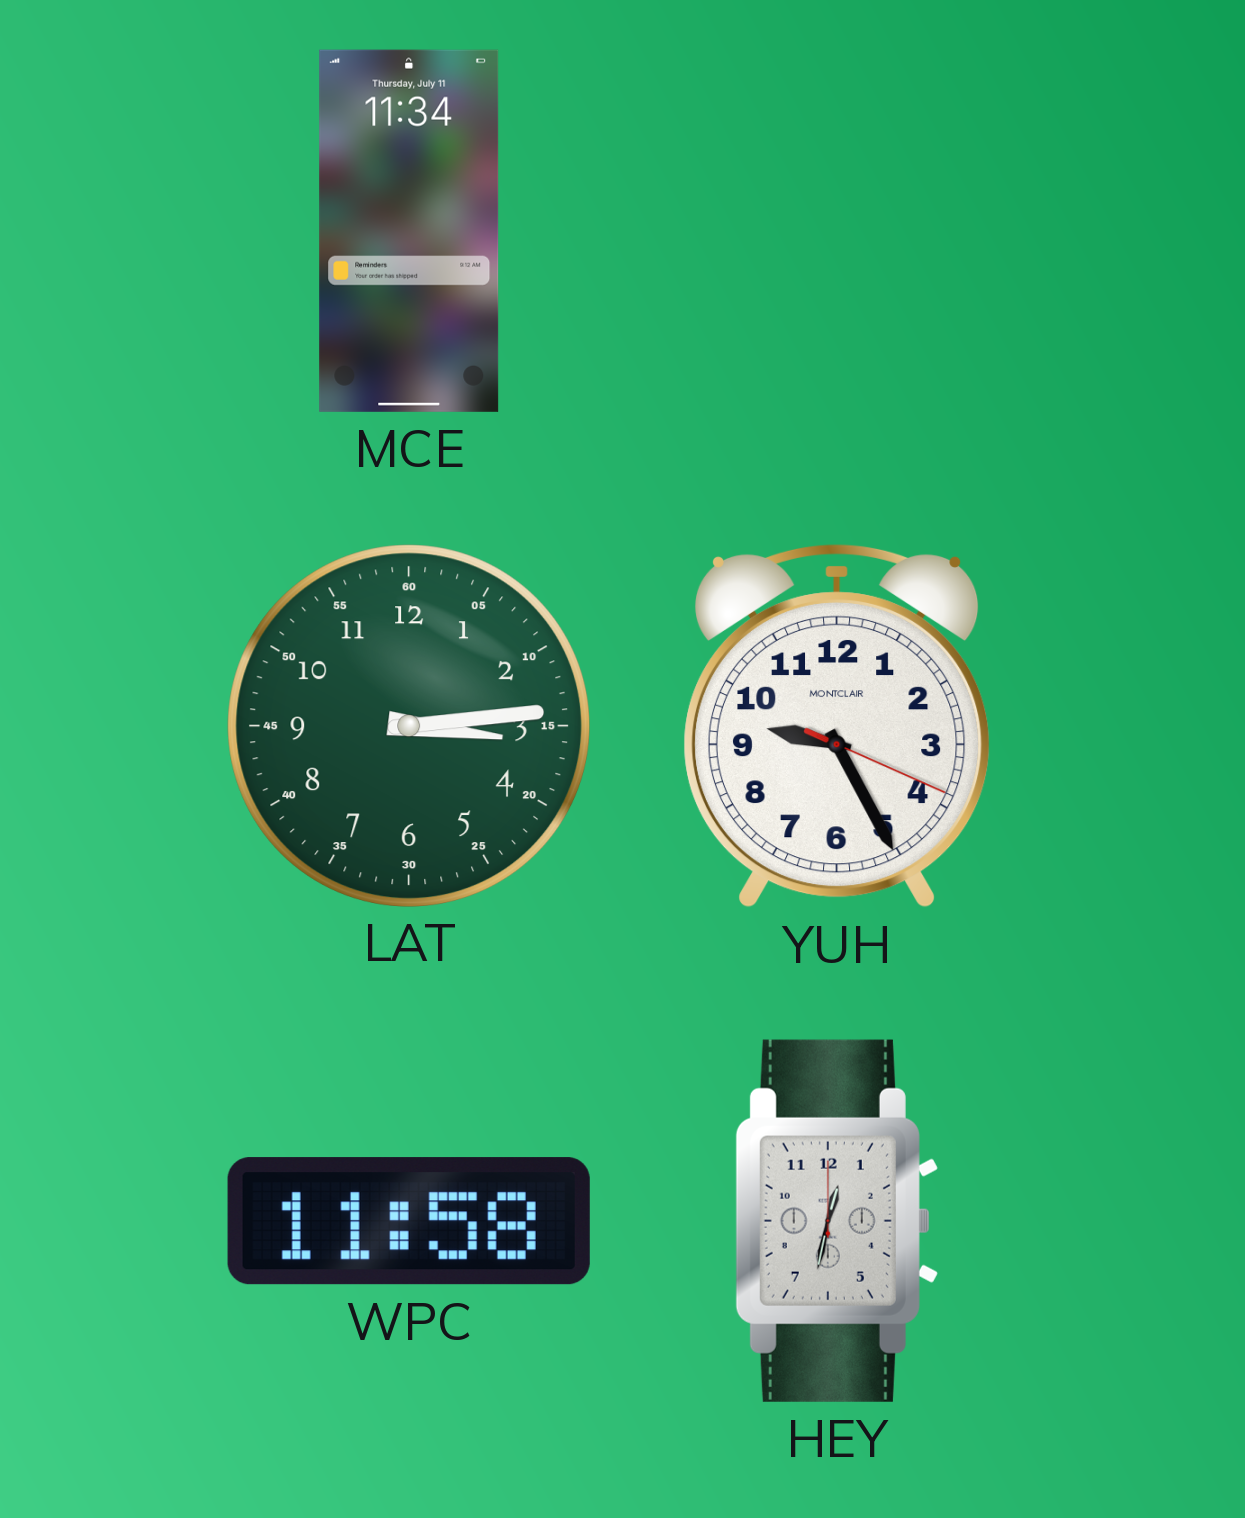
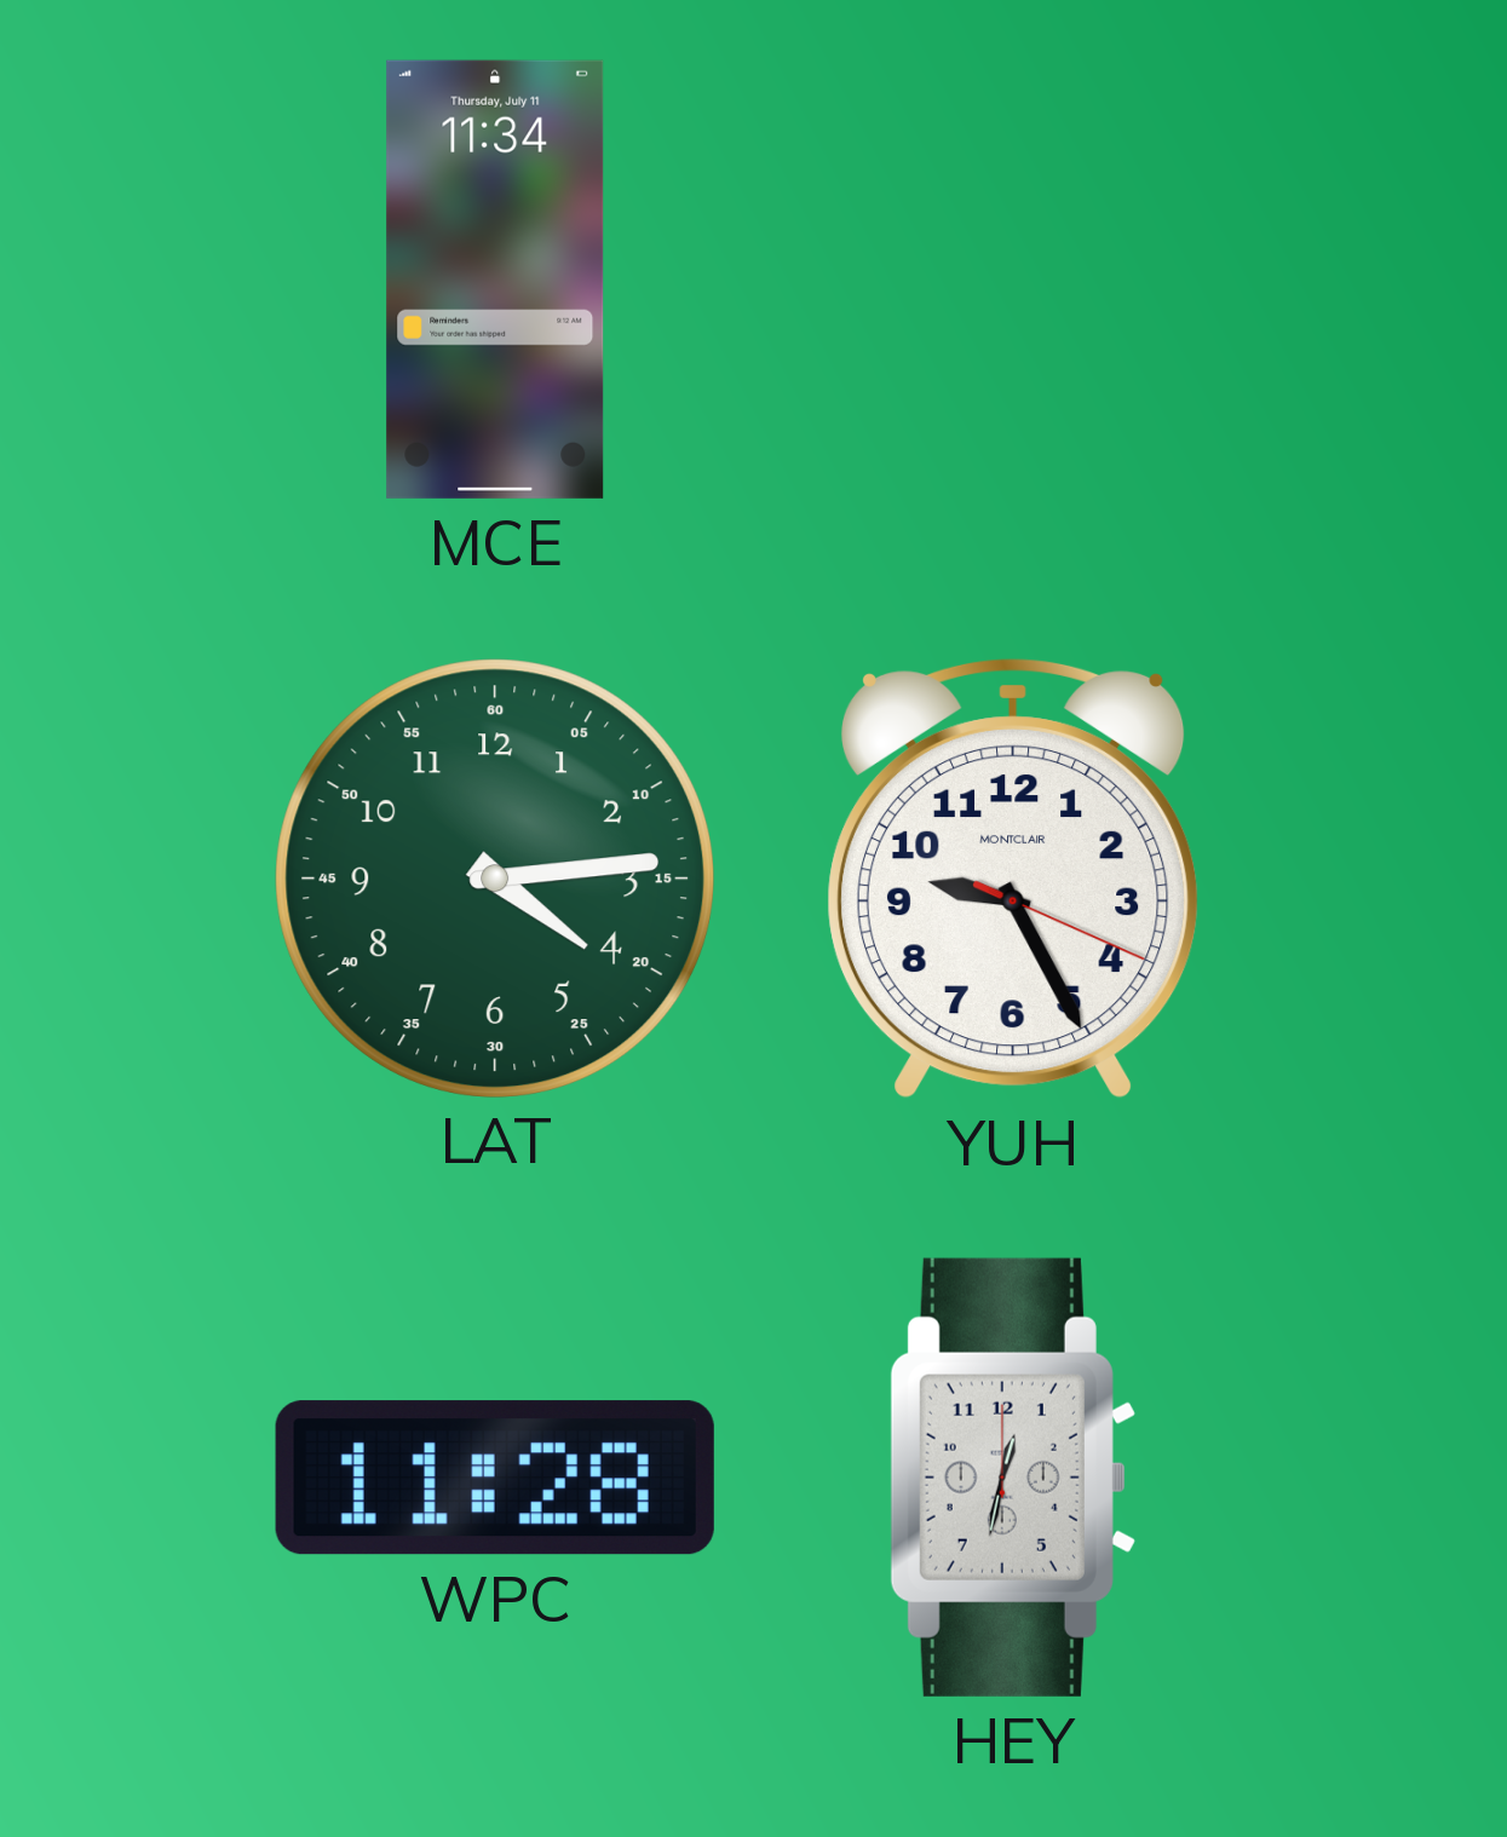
LAT: 3:14 -> 4:14 (494, 877)
WPC: 11:58 -> 11:28 (495, 1478)
